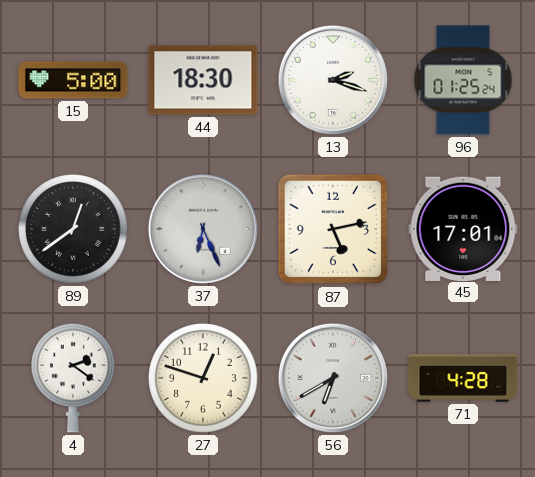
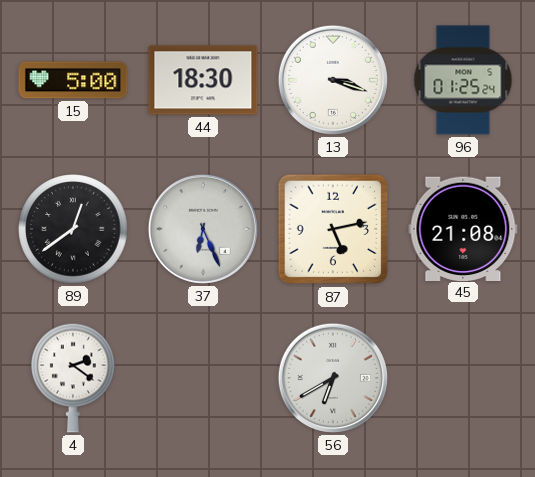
13: 2:18 -> 3:18 (333, 80)
45: 17:01 -> 21:08 (463, 228)
27: 12:48 -> none (203, 378)
71: 4:28 -> none (463, 378)
